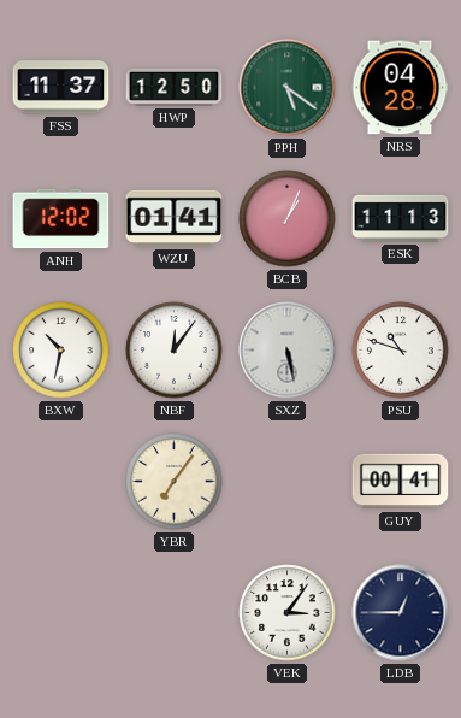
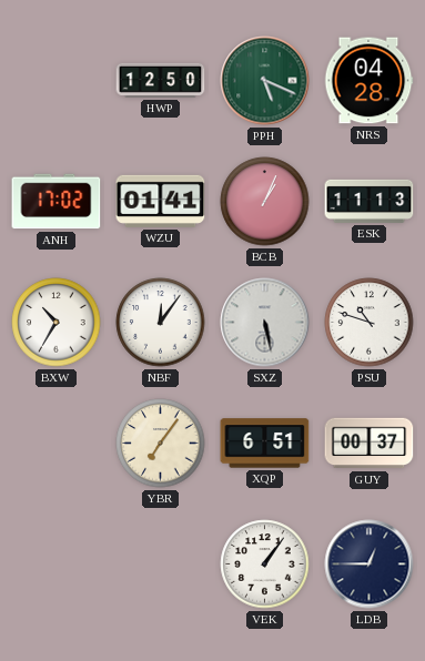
FSS: 11:37 -> none (61, 88)
PPH: 5:21 -> 5:19 (265, 81)
ANH: 12:02 -> 17:02 (57, 202)
BXW: 10:32 -> 10:35 (57, 323)
XQP: none -> 6:51 (265, 444)
GUY: 00:41 -> 00:37 (370, 444)
VEK: 3:06 -> 1:06 (265, 565)
